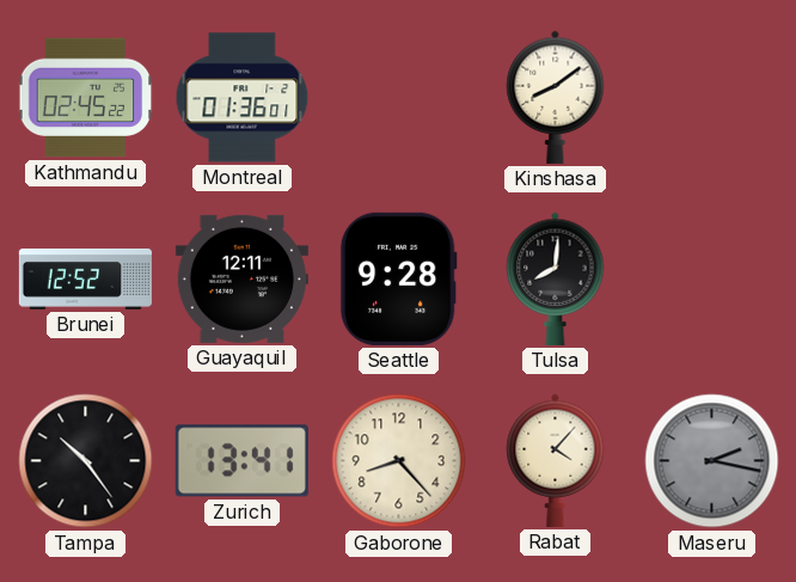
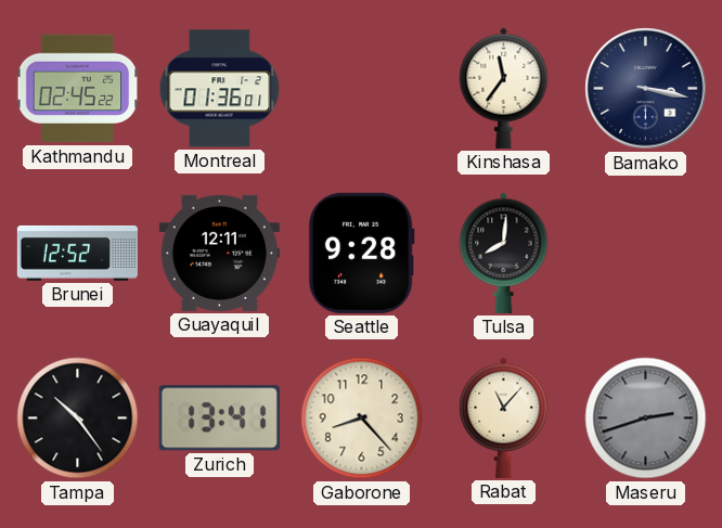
Kinshasa: 8:09 -> 11:36 (504, 88)
Bamako: none -> 3:17 (646, 89)
Rabat: 4:07 -> 11:07 (504, 417)
Maseru: 2:17 -> 2:42 (646, 418)
